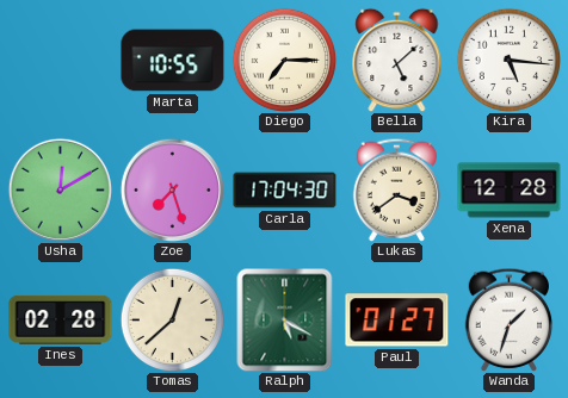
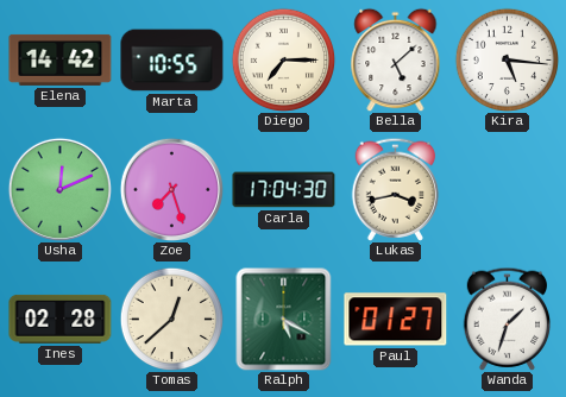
Elena: none -> 14:42 (61, 59)
Usha: 12:10 -> 12:11 (59, 189)
Lukas: 3:39 -> 3:43 (396, 189)
Xena: 12:28 -> none (510, 191)
